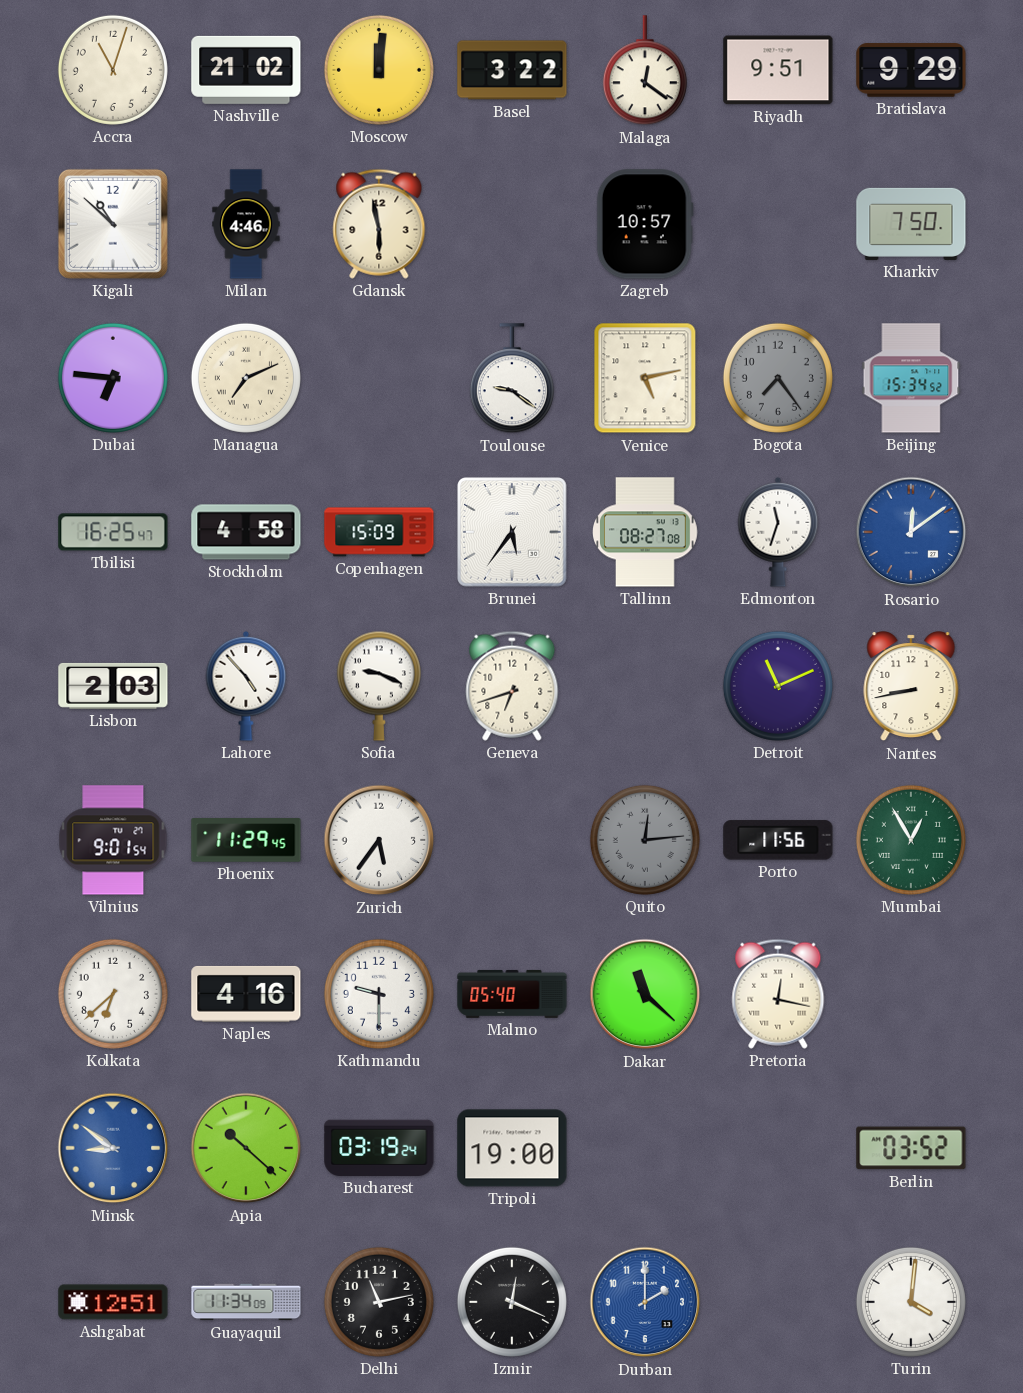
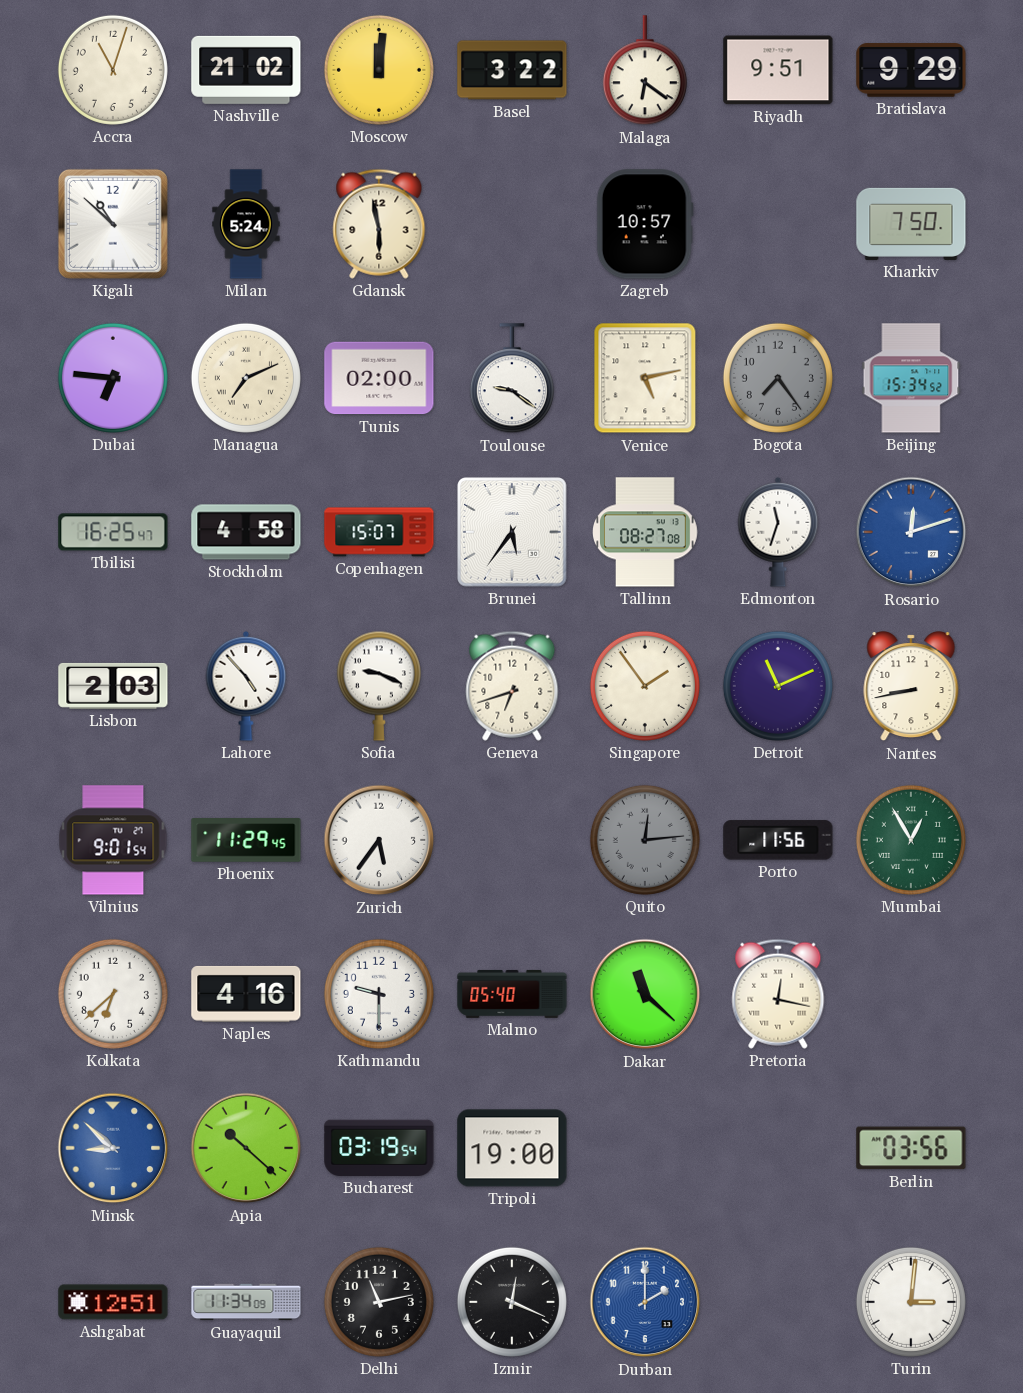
Malaga: 12:21 -> 6:21 (645, 71)
Milan: 4:46 -> 5:24 (246, 224)
Tunis: none -> 02:00 (379, 378)
Copenhagen: 15:09 -> 15:07 (379, 532)
Rosario: 12:09 -> 12:12 (911, 532)
Singapore: none -> 1:54 (645, 686)
Minsk: 8:51 -> 8:52 (113, 1148)
Bucharest: 03:19:24 -> 03:19:54 (379, 1148)
Berlin: 03:52 -> 03:56 (911, 1148)
Turin: 4:01 -> 3:01 (911, 1302)
